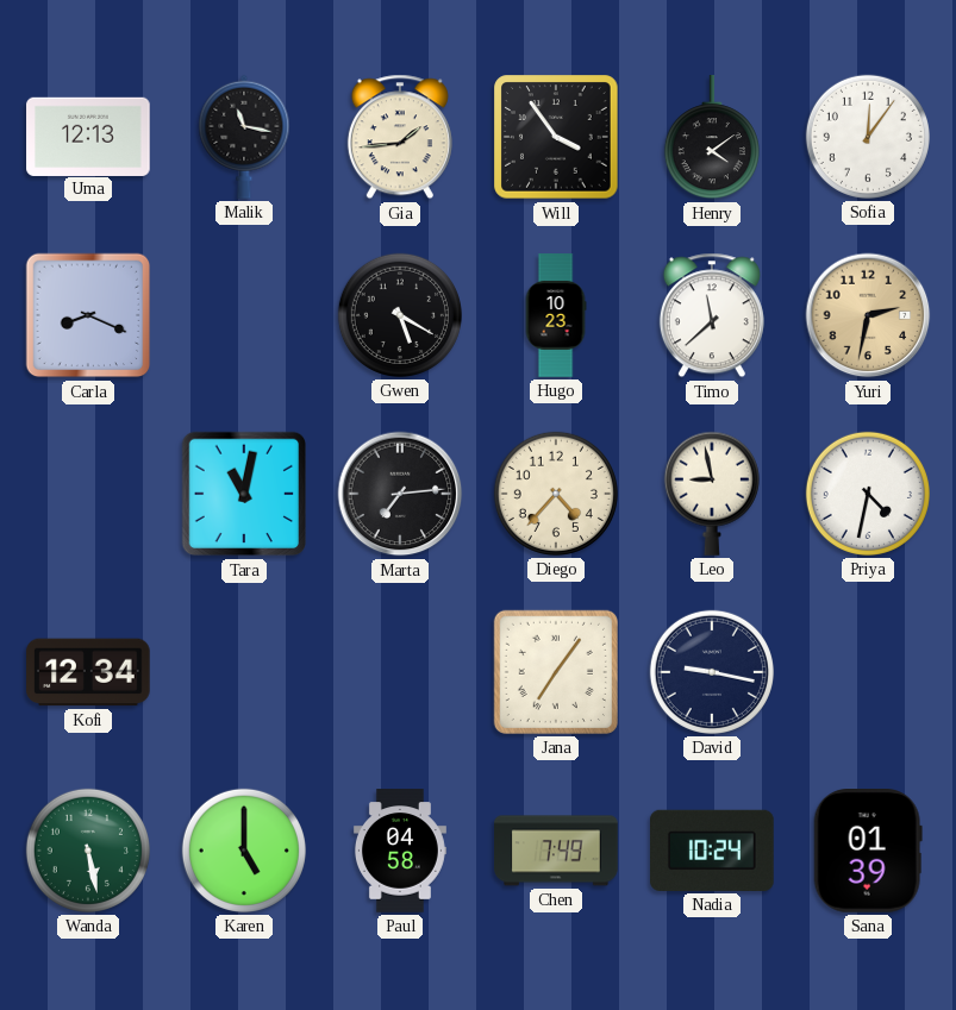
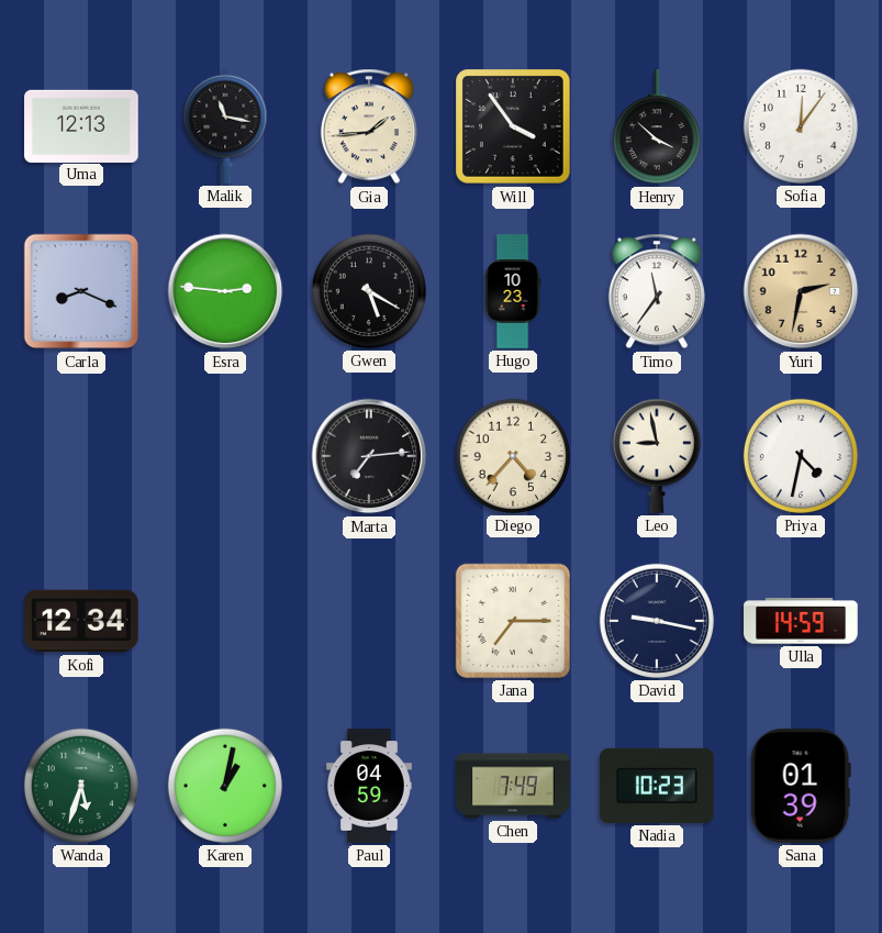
Henry: 4:09 -> 3:52 (657, 127)
Esra: none -> 2:46 (225, 291)
Timo: 11:38 -> 11:36 (657, 291)
Tara: 11:02 -> none (244, 494)
Jana: 7:06 -> 7:15 (513, 621)
Ulla: none -> 14:59 (801, 621)
Wanda: 5:28 -> 5:33 (81, 786)
Karen: 5:00 -> 1:02 (225, 786)
Paul: 04:58 -> 04:59 (369, 786)
Nadia: 10:24 -> 10:23 (658, 786)
